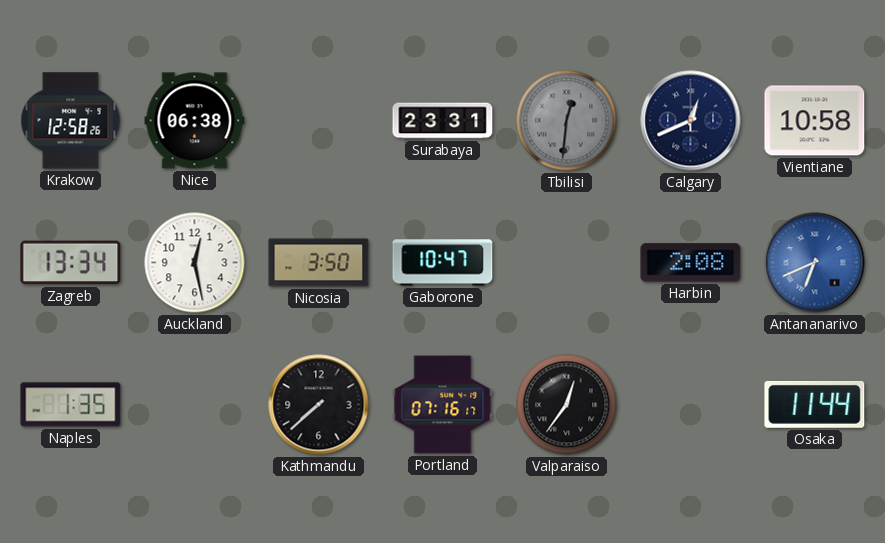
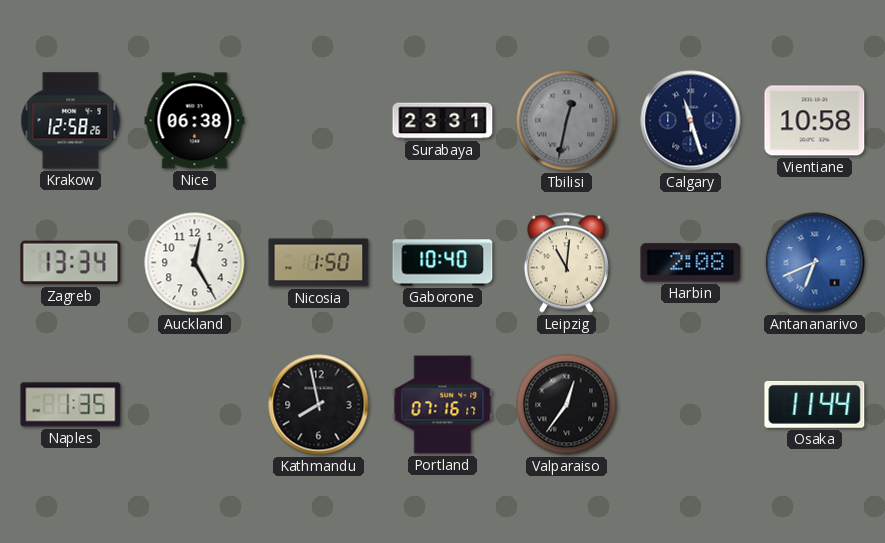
Tbilisi: 12:31 -> 12:32 (567, 121)
Calgary: 12:41 -> 11:27 (691, 121)
Auckland: 12:28 -> 12:25 (195, 263)
Nicosia: 3:50 -> 1:50 (319, 263)
Gaborone: 10:47 -> 10:40 (443, 263)
Leipzig: none -> 11:01 (566, 263)
Kathmandu: 7:38 -> 7:58 (319, 405)
